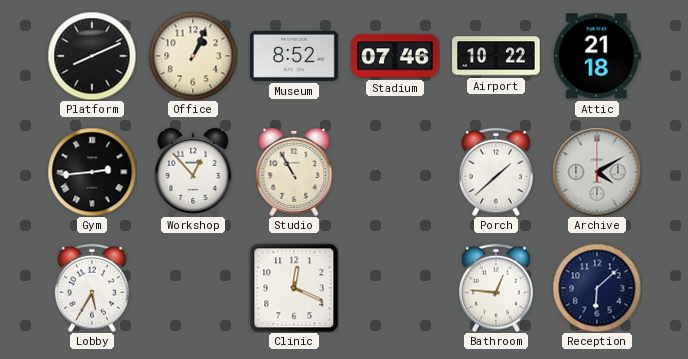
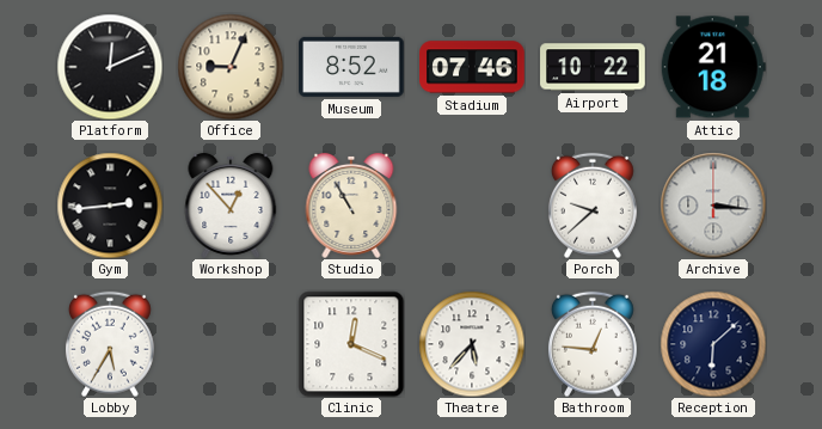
Platform: 8:11 -> 12:11 (110, 67)
Office: 1:04 -> 9:04 (231, 67)
Porch: 1:38 -> 9:38 (593, 206)
Archive: 4:10 -> 3:16 (713, 206)
Theatre: none -> 5:37 (472, 344)
